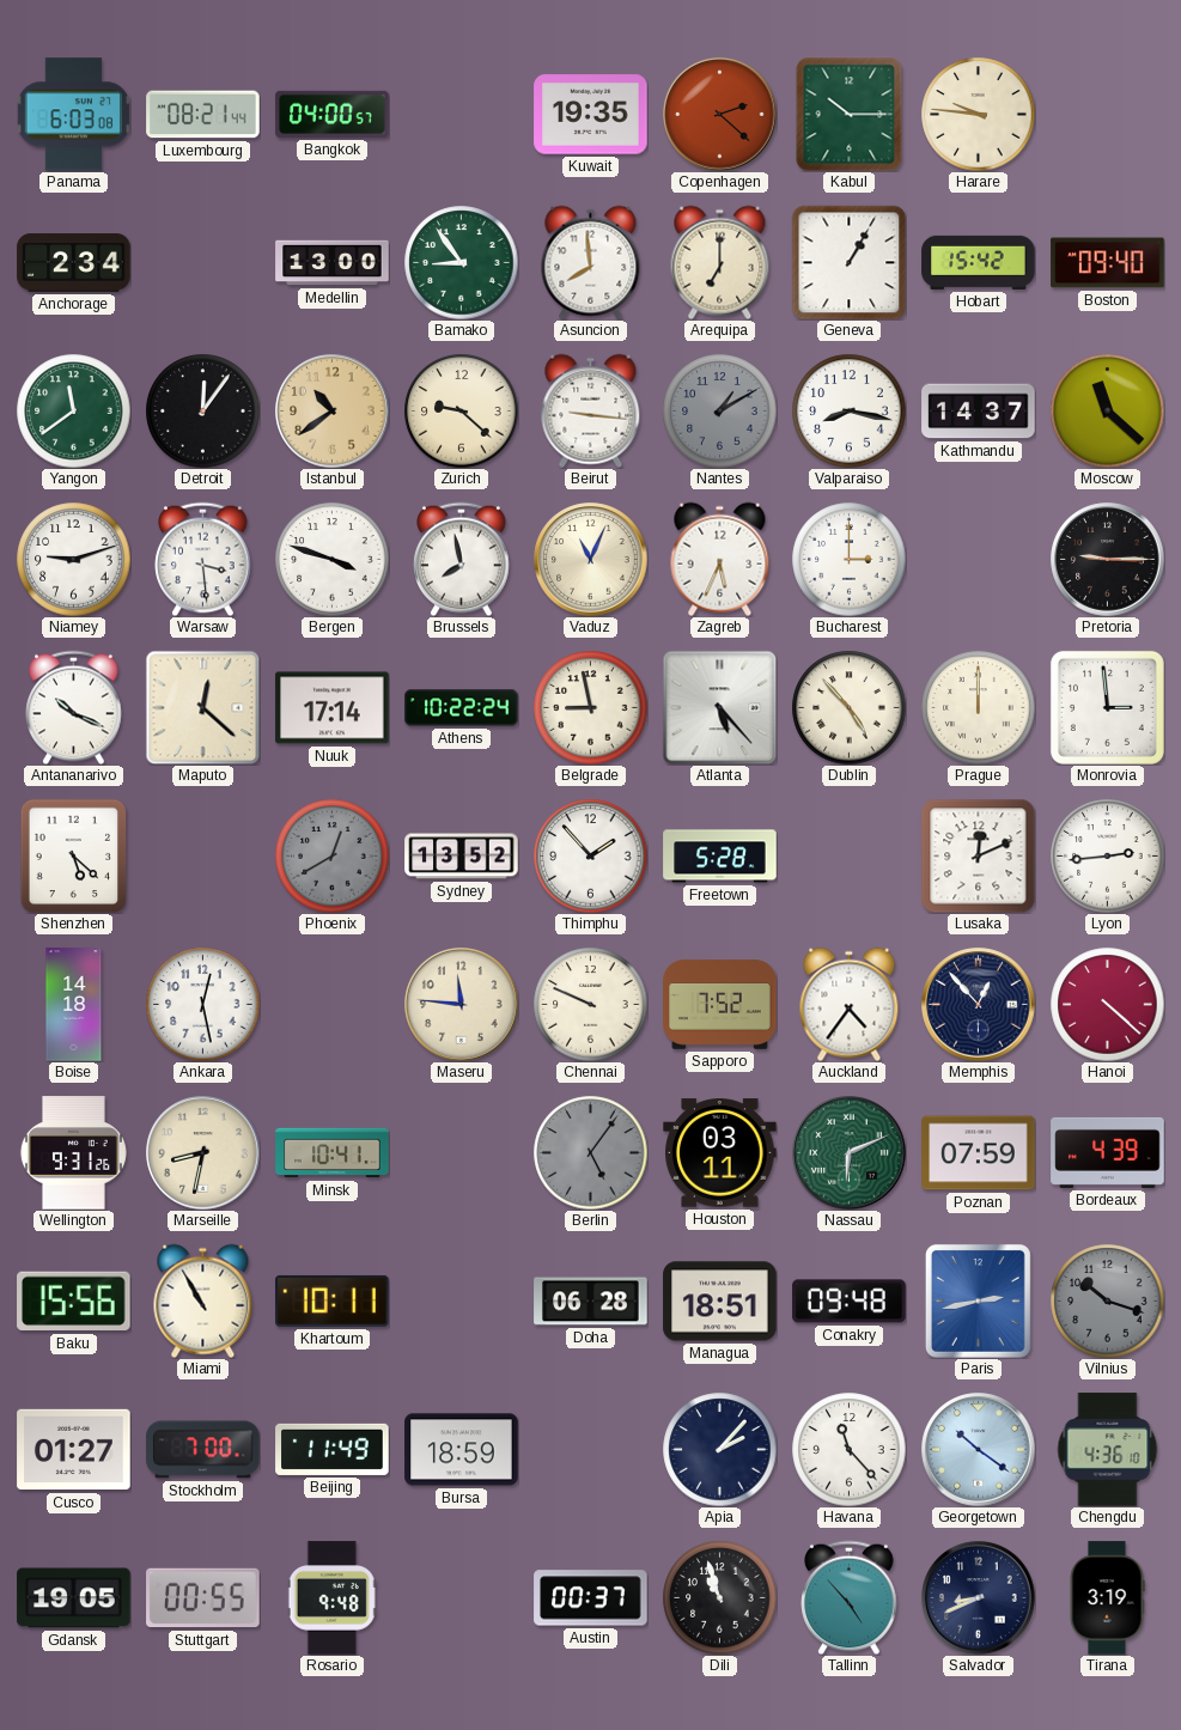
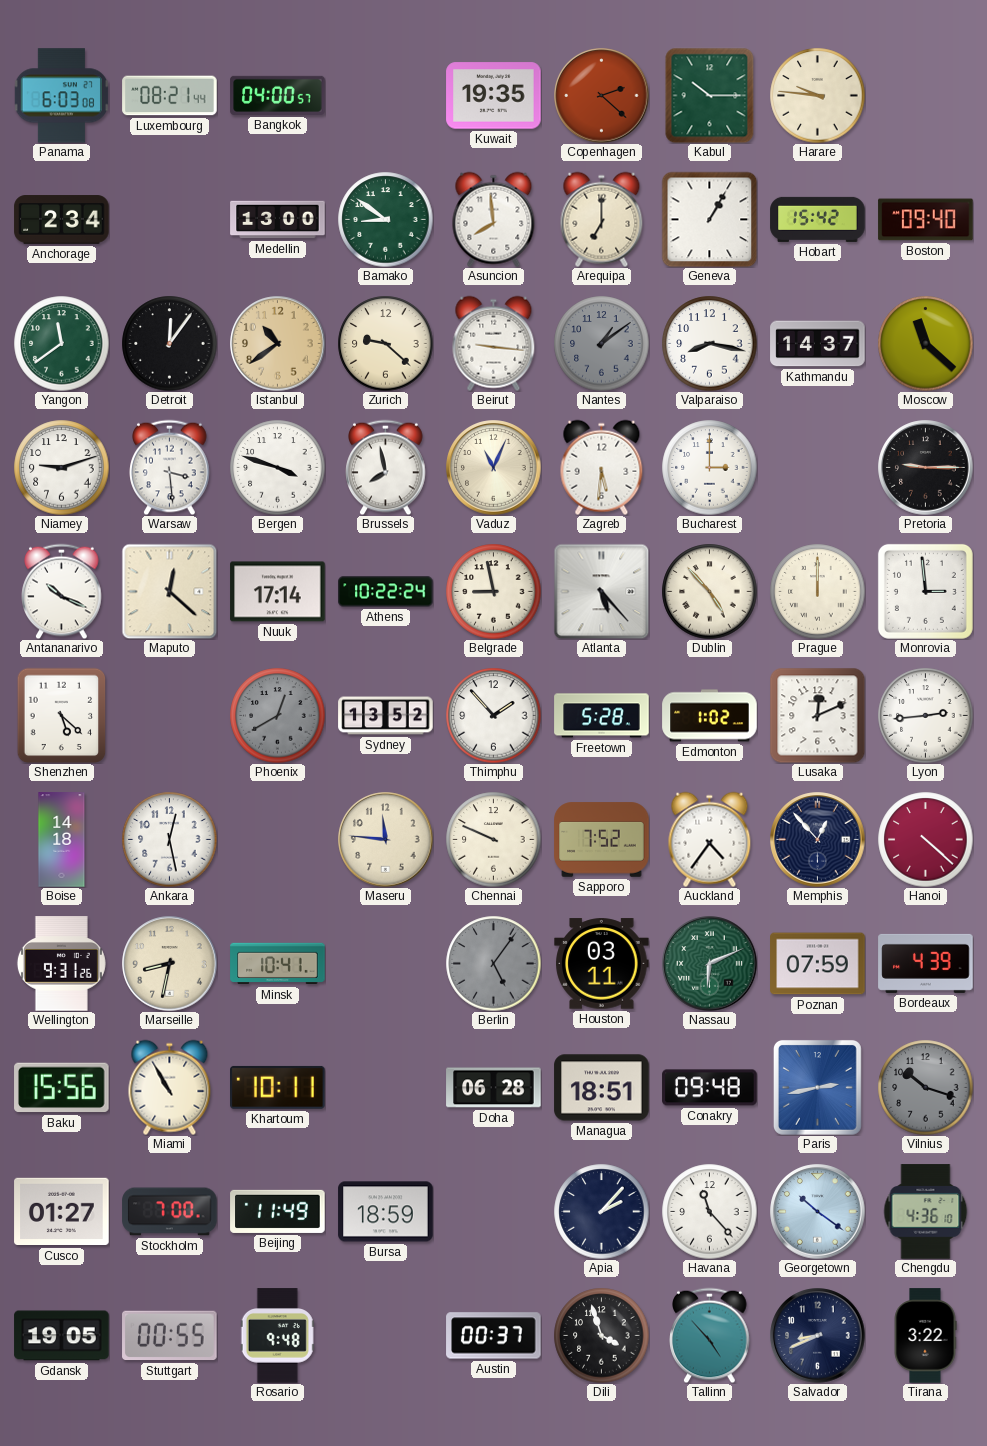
Bamako: 8:54 -> 8:51 (385, 219)
Nantes: 1:10 -> 1:09 (601, 343)
Zagreb: 5:34 -> 5:31 (602, 467)
Edmonton: none -> 1:02 (710, 716)
Dili: 10:57 -> 3:57 (601, 1335)
Tirana: 3:19 -> 3:22 (925, 1336)
